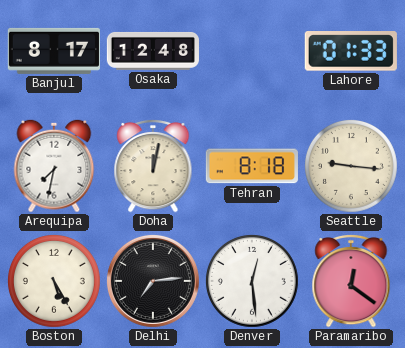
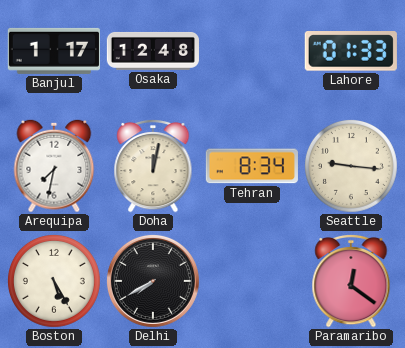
Banjul: 8:17 -> 1:17 (54, 51)
Tehran: 8:18 -> 8:34 (252, 166)
Delhi: 7:14 -> 7:40 (153, 281)
Denver: 12:29 -> none (252, 281)
